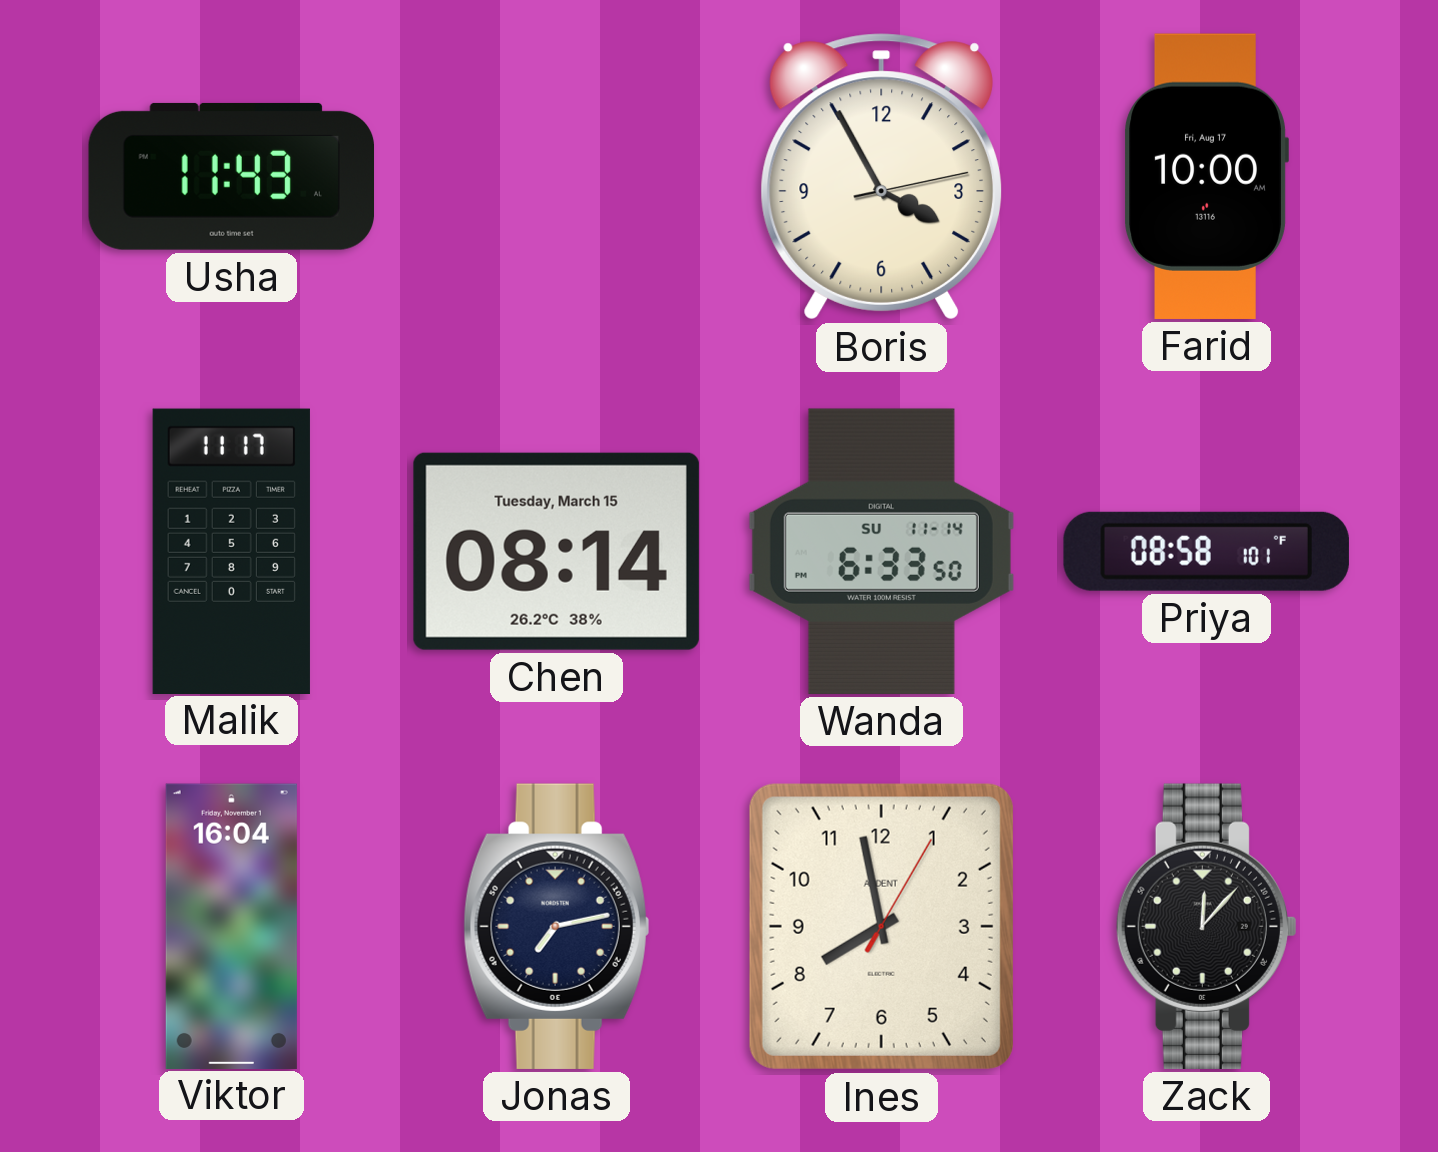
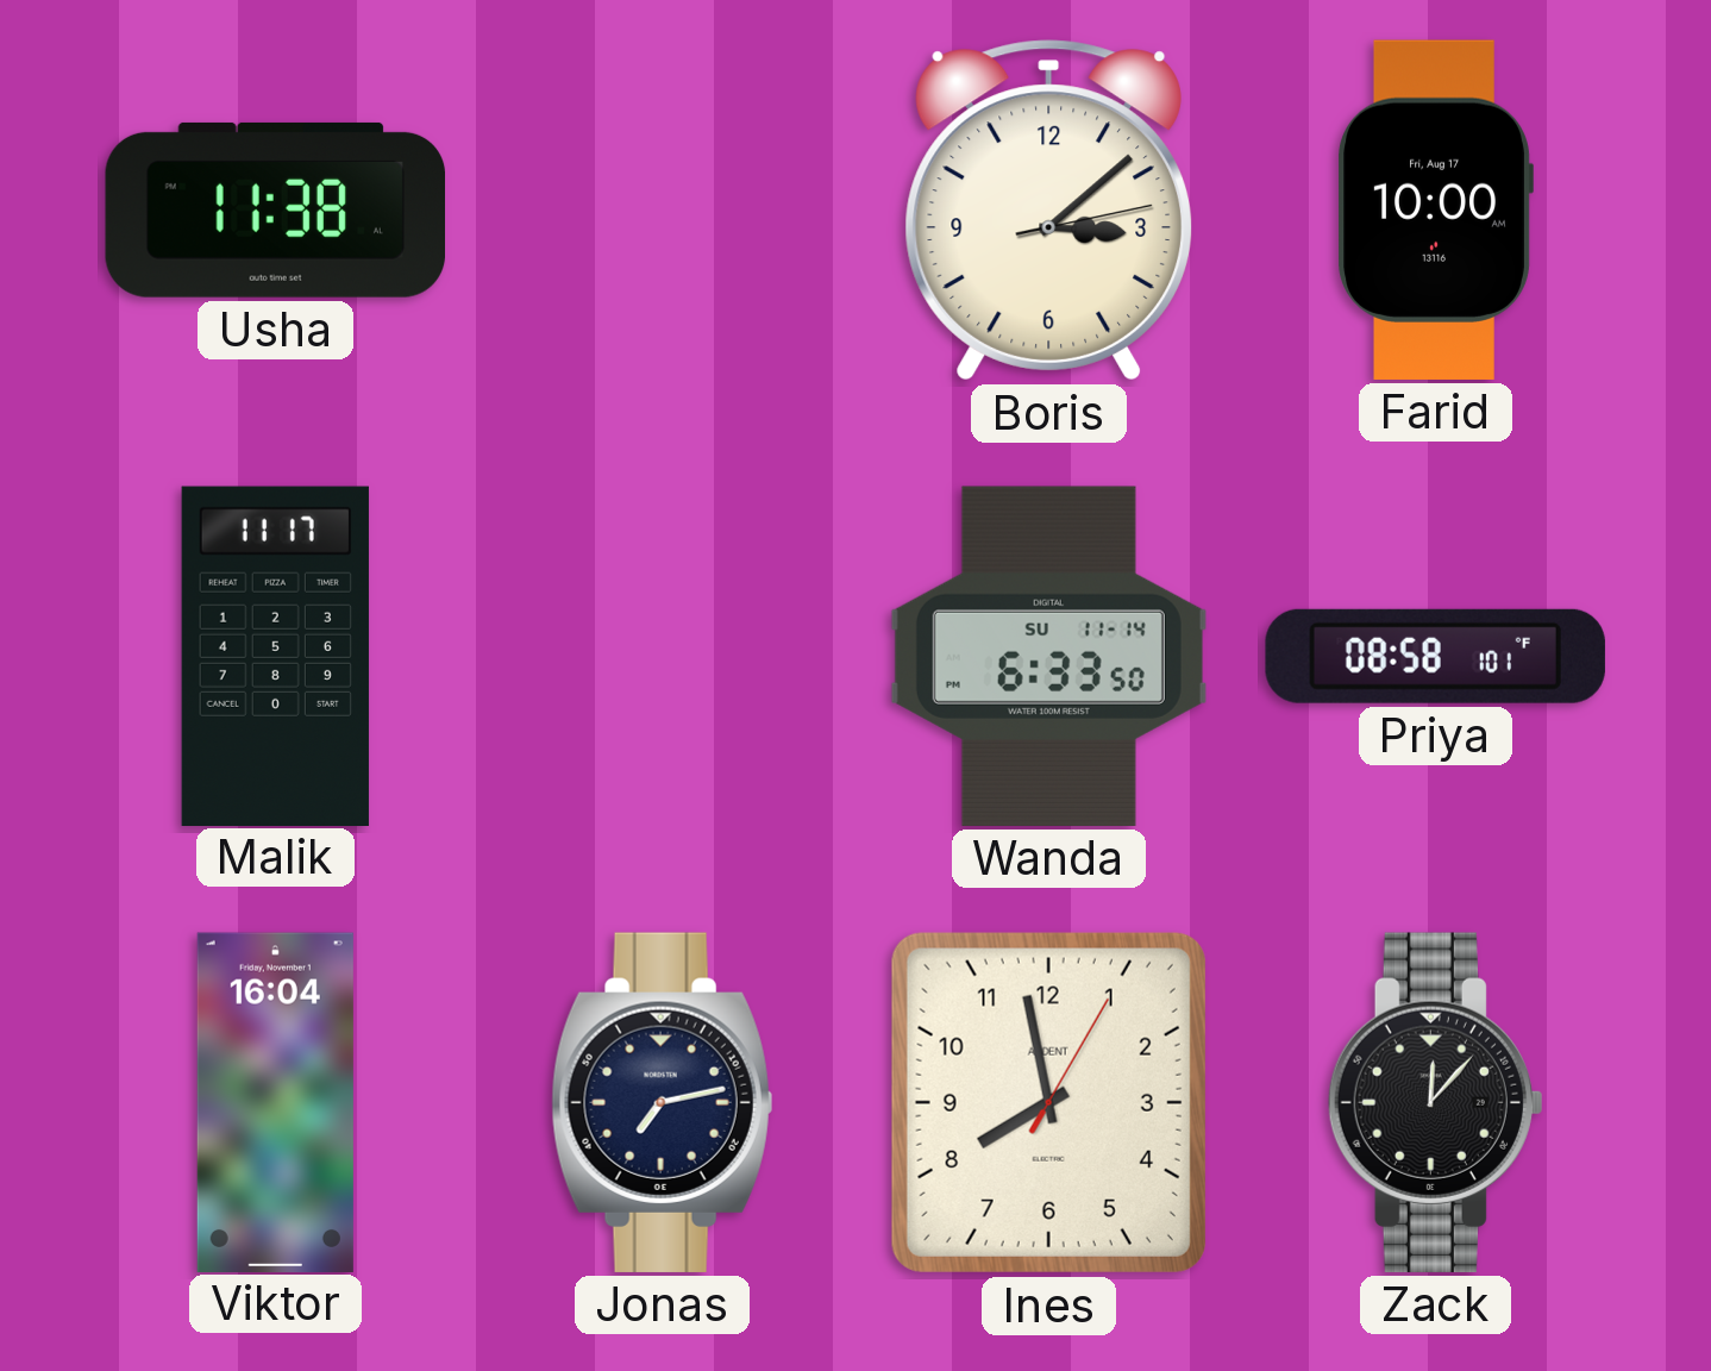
Usha: 11:43 -> 11:38 (275, 209)
Boris: 3:55 -> 3:08 (1048, 211)
Chen: 08:14 -> none (556, 551)
